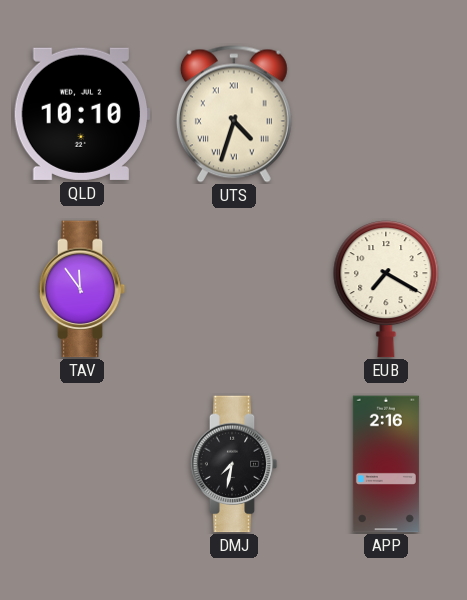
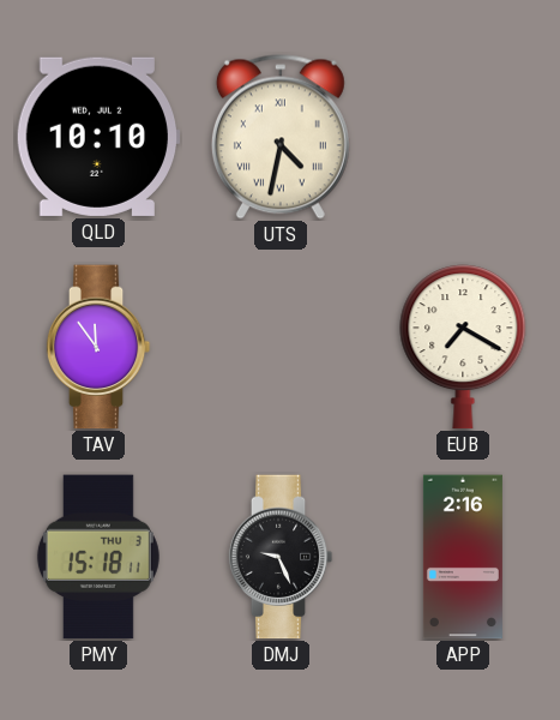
UTS: 4:33 -> 4:32 (281, 137)
PMY: none -> 15:18 (98, 557)
DMJ: 7:32 -> 9:26 (281, 557)
